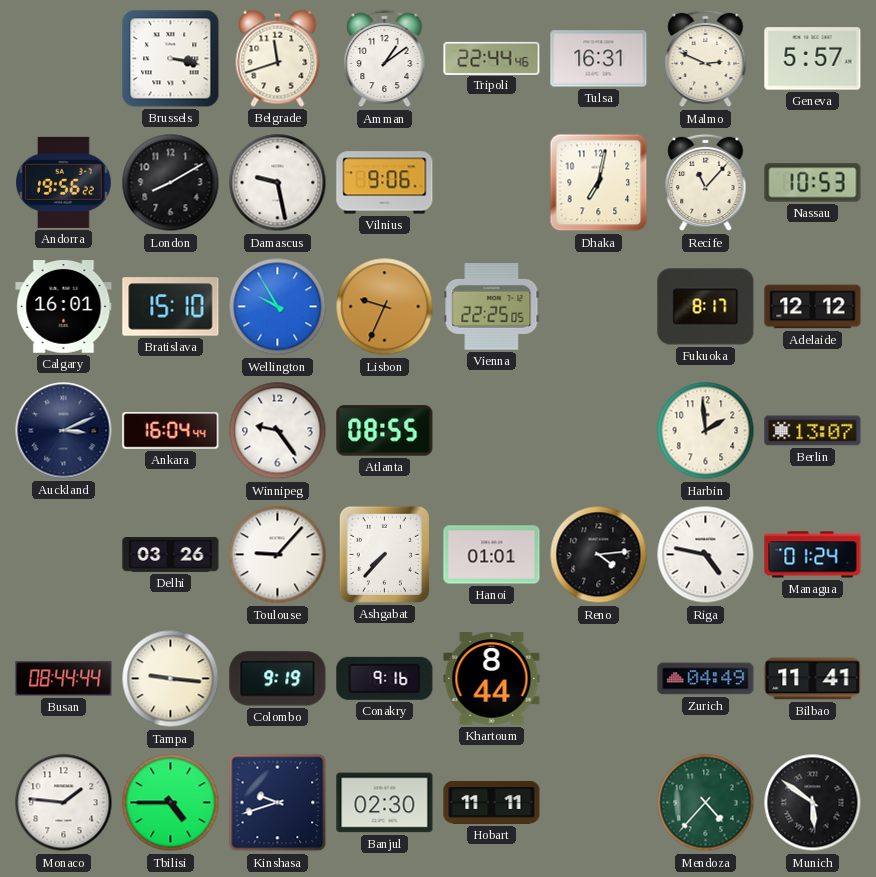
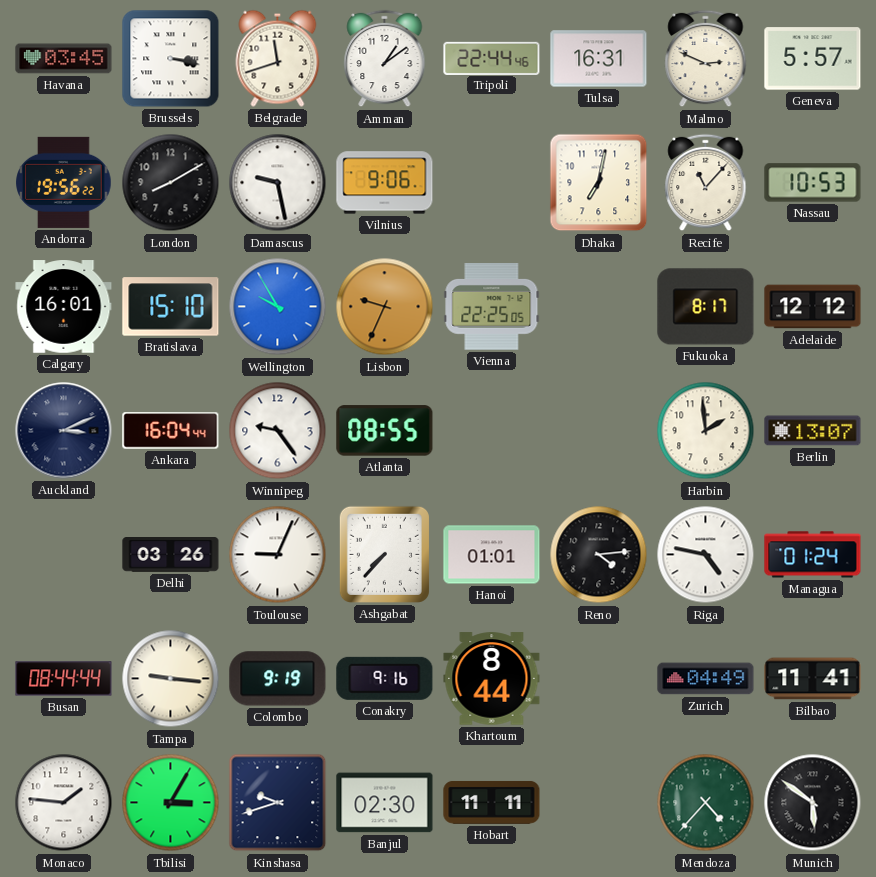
Havana: none -> 03:45 (64, 59)
Toulouse: 9:07 -> 9:04 (278, 555)
Tbilisi: 4:45 -> 3:05 (171, 803)
